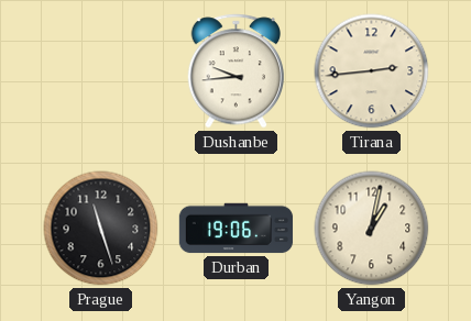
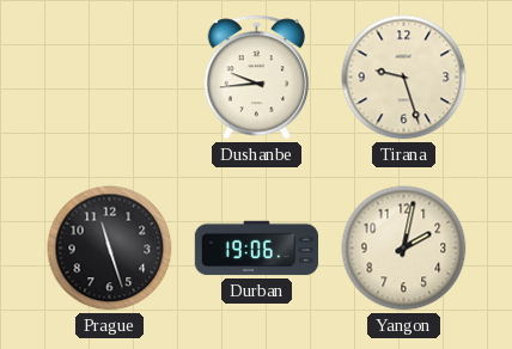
Tirana: 2:44 -> 9:27 (404, 78)
Yangon: 1:02 -> 2:02 (404, 249)
